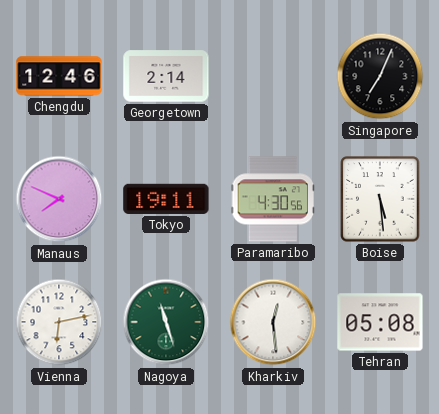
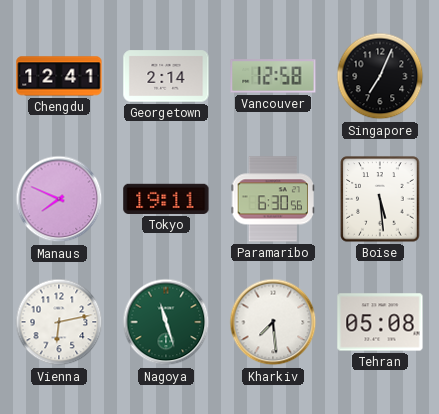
Chengdu: 12:46 -> 12:41 (59, 76)
Vancouver: none -> 12:58 (273, 76)
Paramaribo: 4:30 -> 6:30 (272, 199)
Kharkiv: 12:29 -> 7:29 (273, 322)
